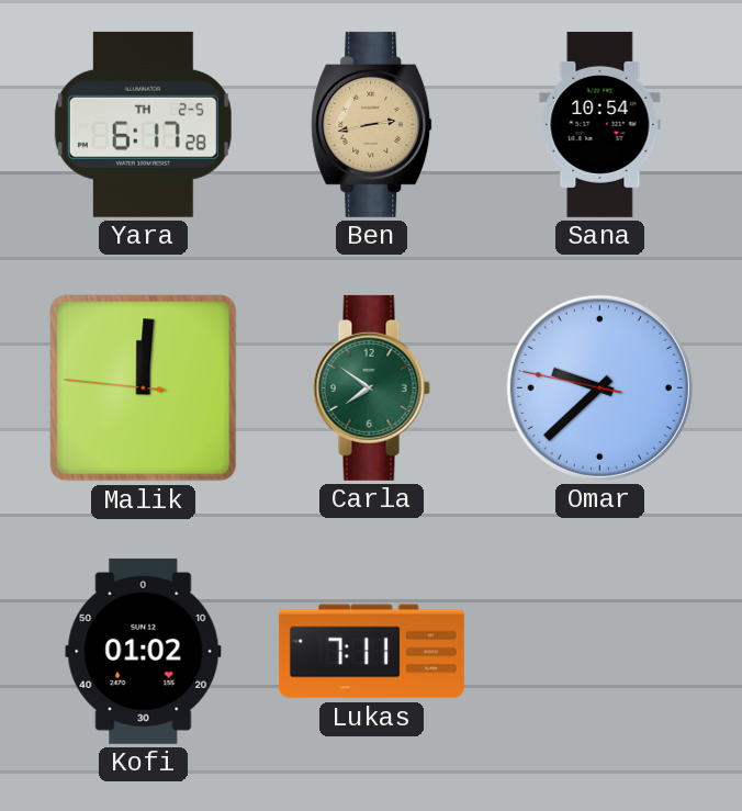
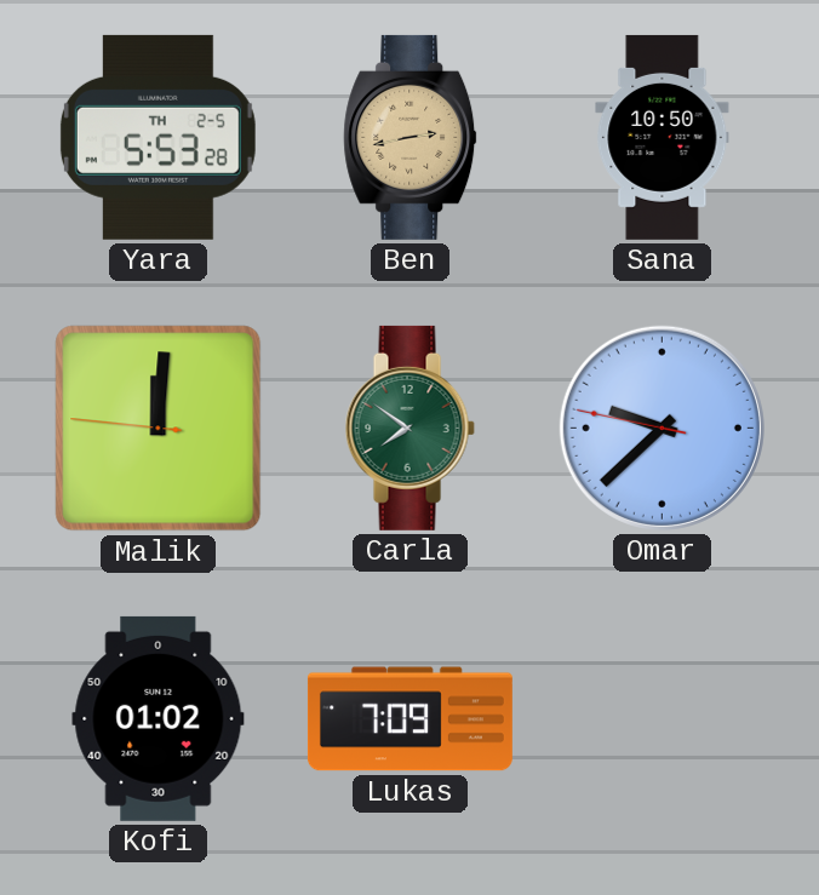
Yara: 6:17 -> 5:53 (157, 137)
Sana: 10:54 -> 10:50 (663, 137)
Lukas: 7:11 -> 7:09 (409, 719)
